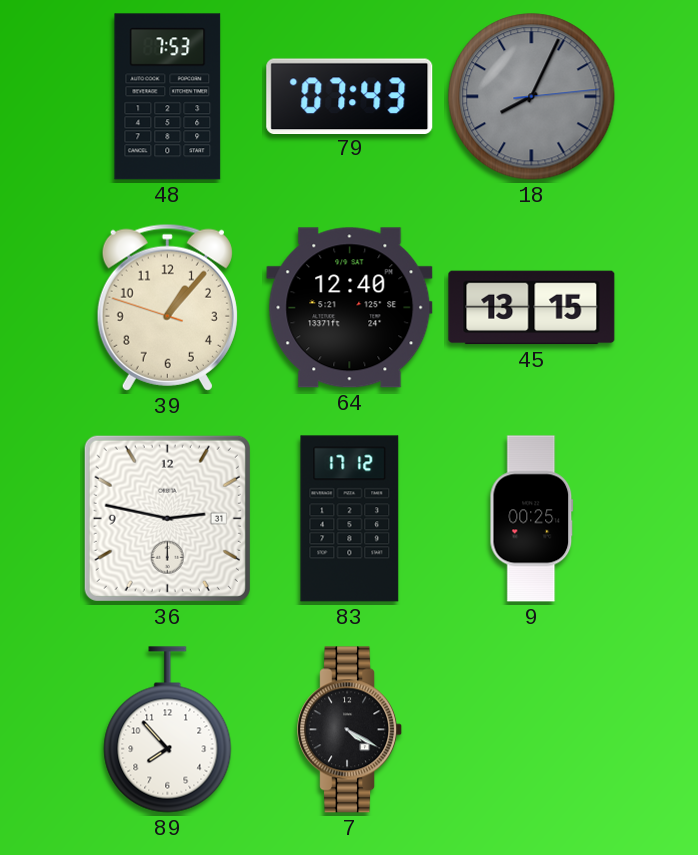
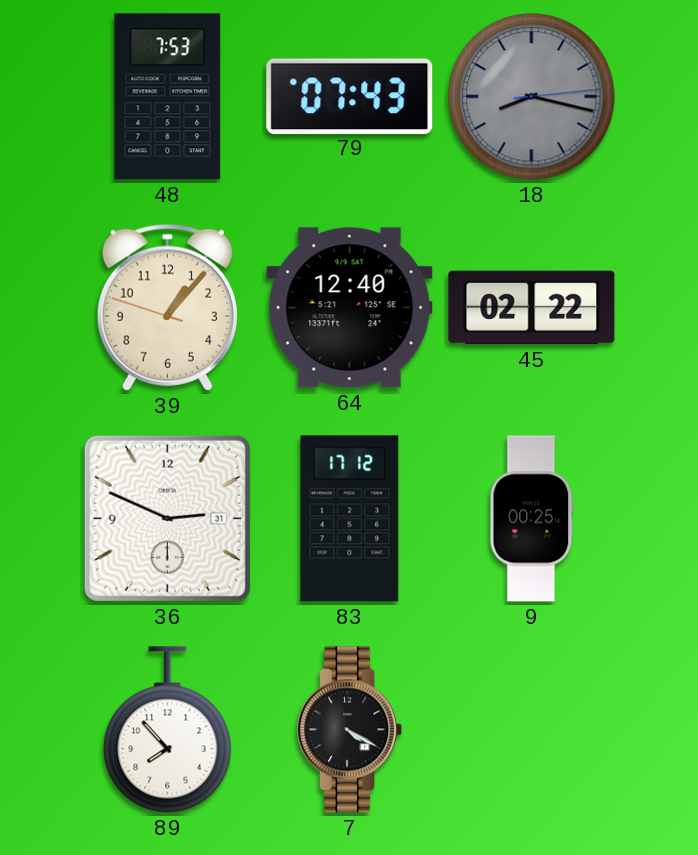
18: 8:04 -> 8:17 (532, 97)
45: 13:15 -> 02:22 (532, 308)
36: 2:47 -> 2:49 (167, 518)
